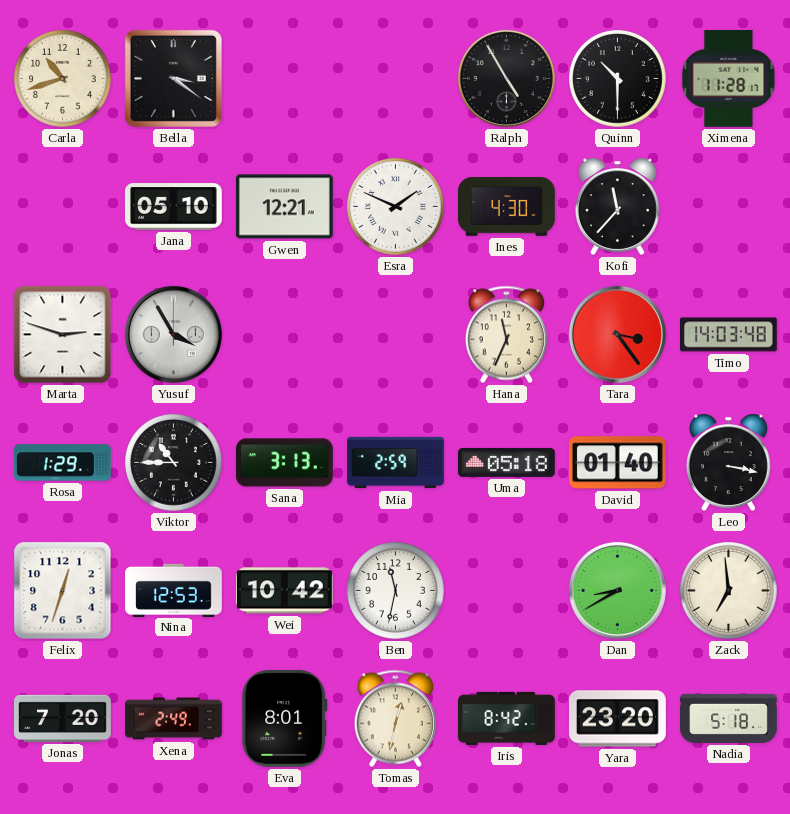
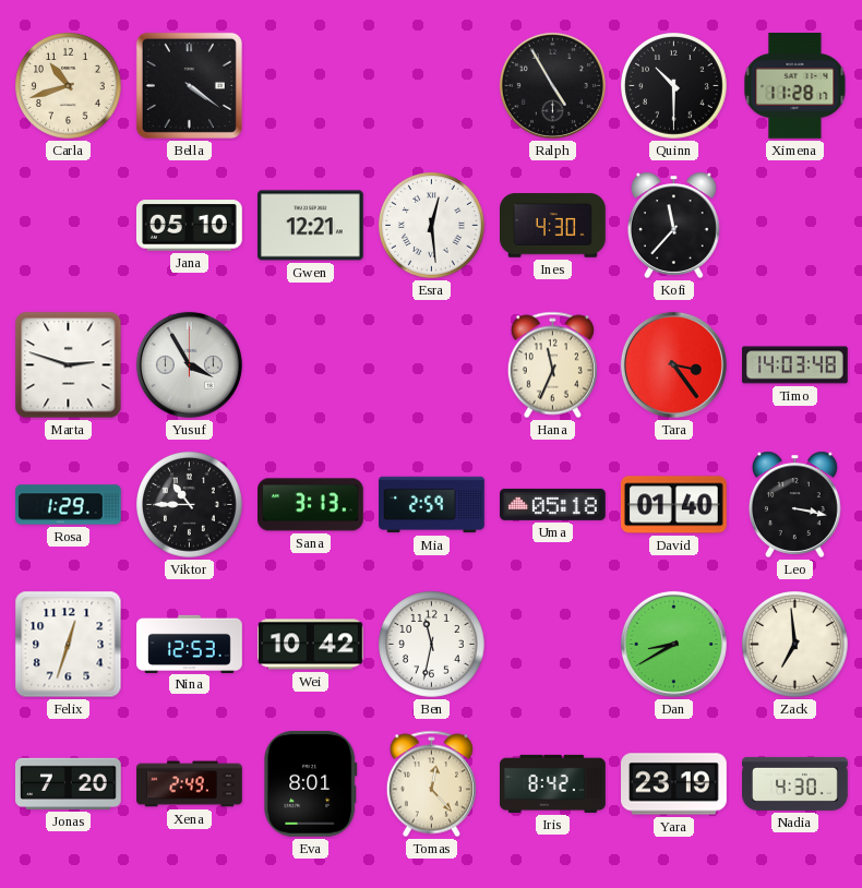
Bella: 3:21 -> 4:21 (189, 85)
Esra: 1:49 -> 12:29 (432, 226)
Tomas: 12:32 -> 12:23 (431, 784)
Yara: 23:20 -> 23:19 (674, 784)
Nadia: 5:18 -> 4:30 (795, 783)
